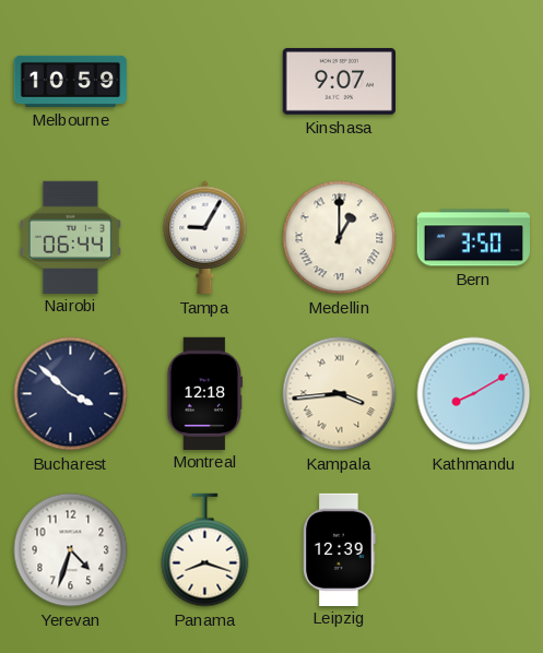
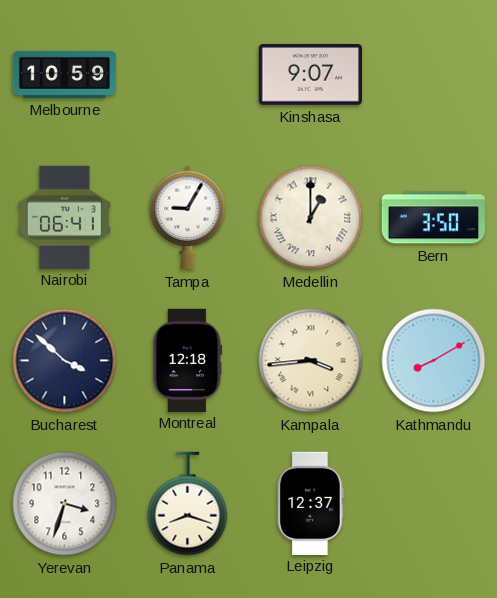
Nairobi: 06:44 -> 06:41 (64, 217)
Yerevan: 4:33 -> 3:33 (65, 504)
Leipzig: 12:39 -> 12:37 (311, 503)
